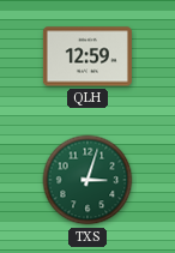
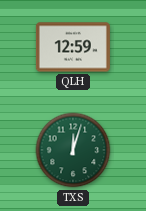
TXS: 3:03 -> 12:03 (73, 150)
